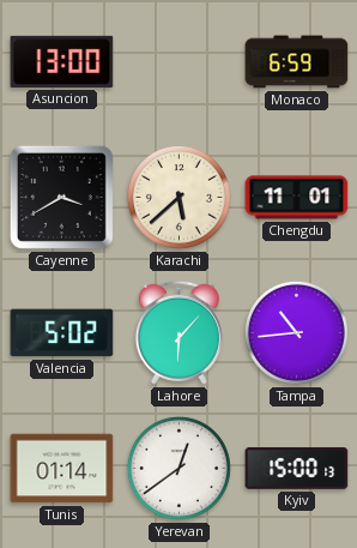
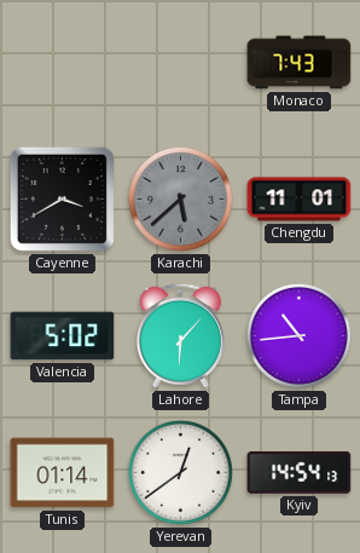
Asuncion: 13:00 -> none (62, 61)
Monaco: 6:59 -> 7:43 (300, 63)
Karachi dial: cream -> grey (180, 198)
Kyiv: 15:00 -> 14:54 (300, 473)
